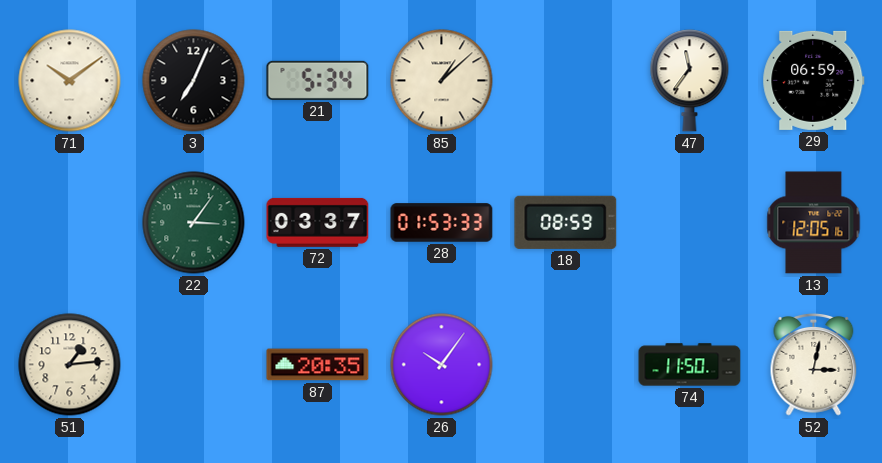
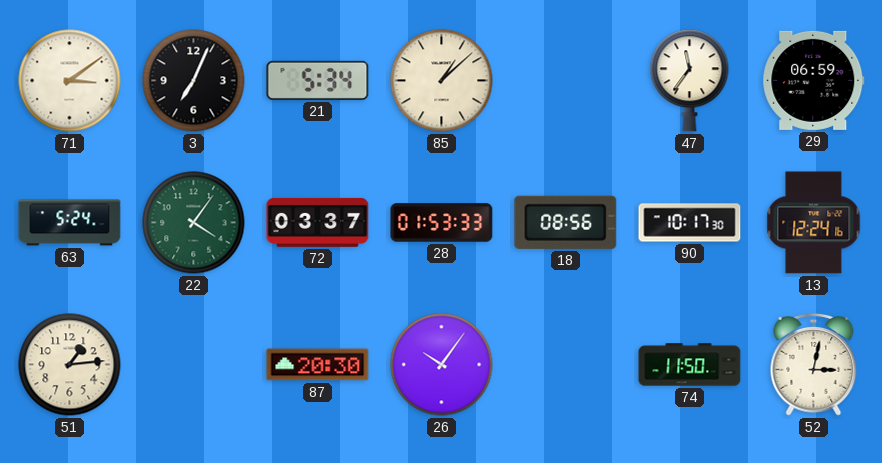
71: 10:09 -> 3:09 (70, 81)
63: none -> 5:24 (70, 223)
22: 3:06 -> 4:06 (194, 223)
18: 08:59 -> 08:56 (566, 222)
90: none -> 10:17 (690, 223)
13: 12:05 -> 12:24 (814, 223)
87: 20:35 -> 20:30 (318, 365)
